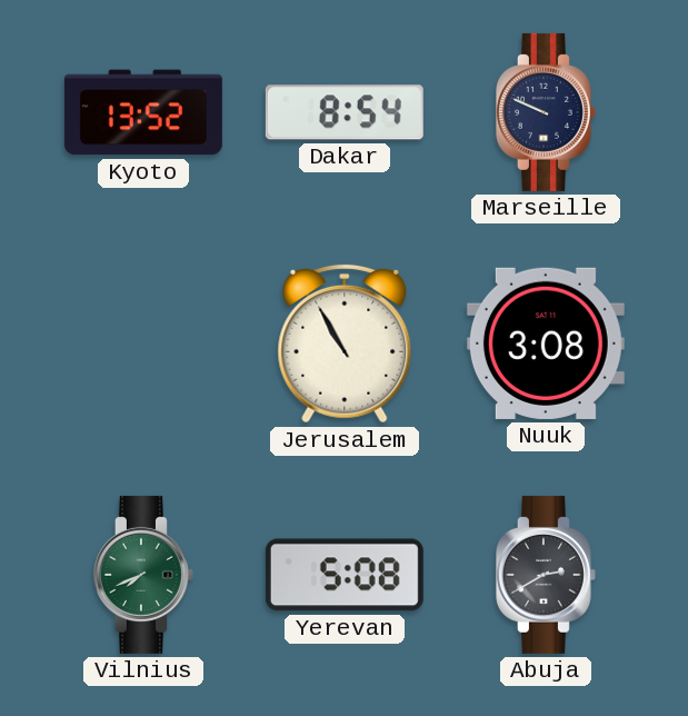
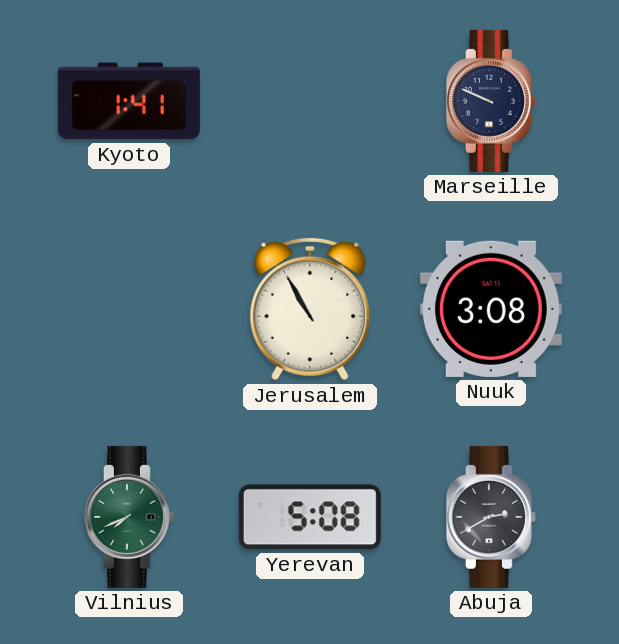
Kyoto: 13:52 -> 1:41 (129, 101)
Dakar: 8:54 -> none (345, 112)
